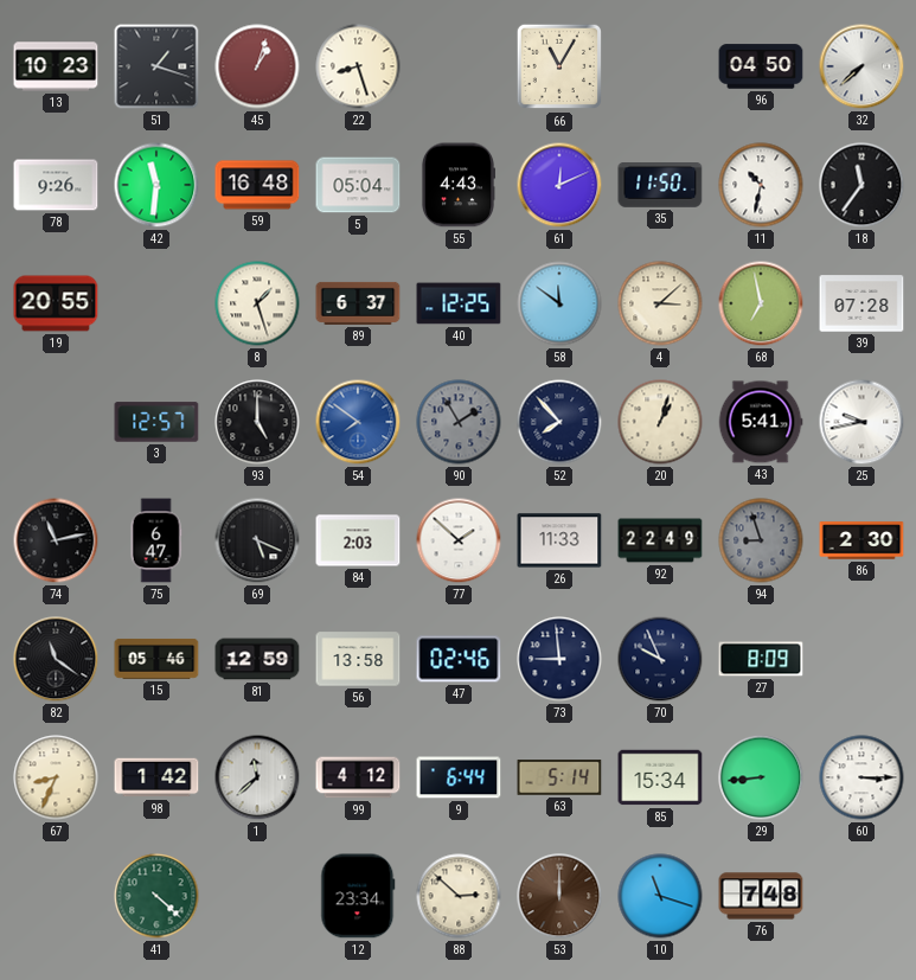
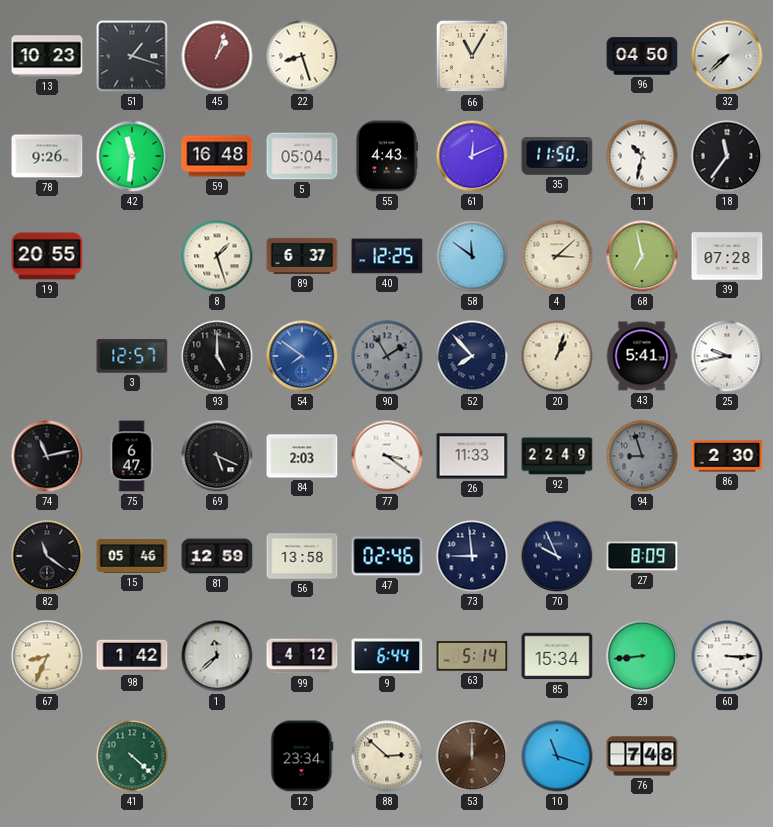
77: 1:52 -> 3:21 (387, 456)
